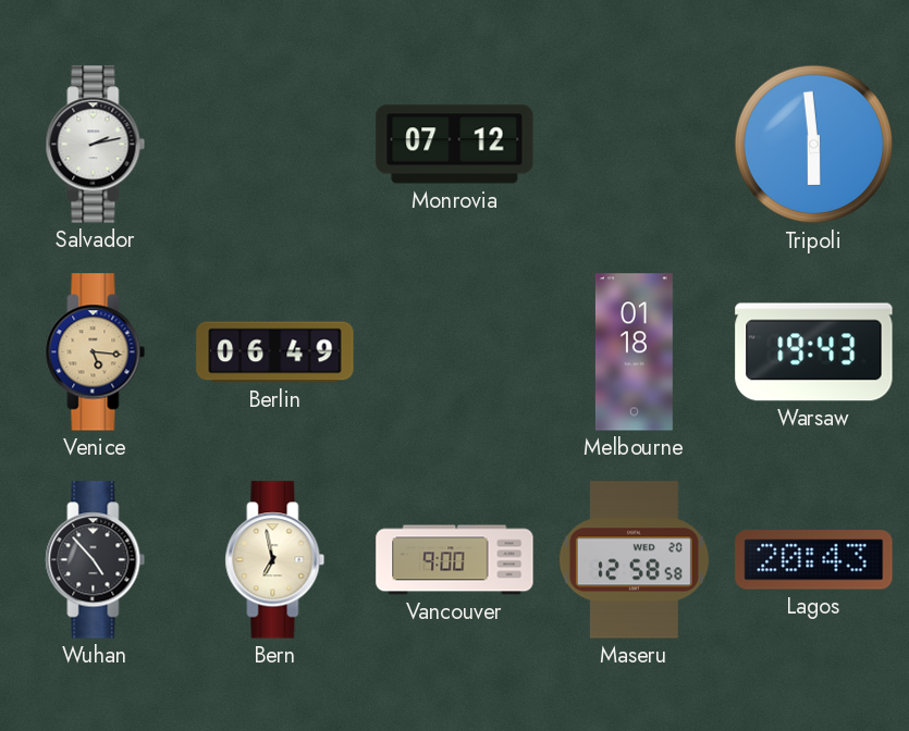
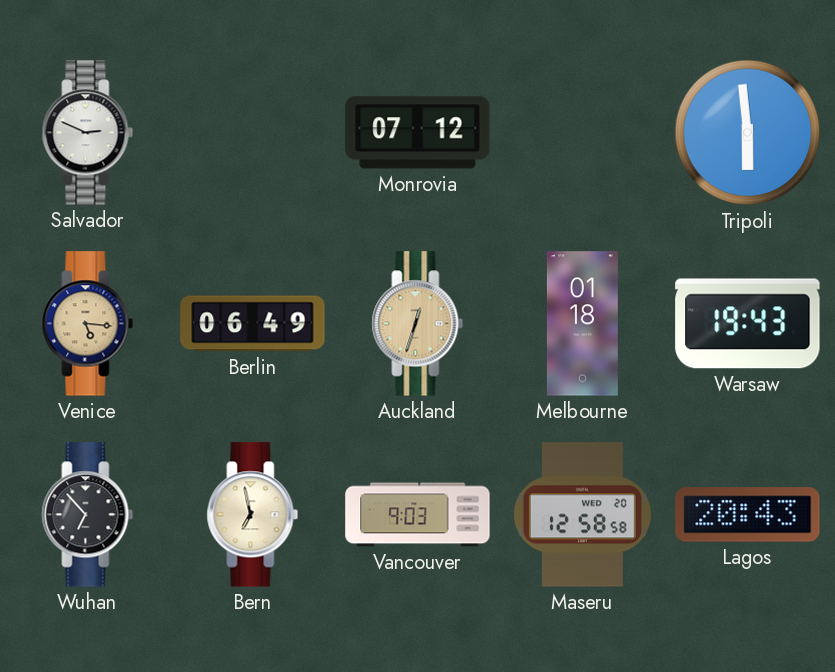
Salvador: 2:13 -> 2:49 (88, 133)
Auckland: none -> 12:33 (418, 324)
Wuhan: 4:53 -> 6:53 (88, 515)
Vancouver: 9:00 -> 9:03 (418, 515)
